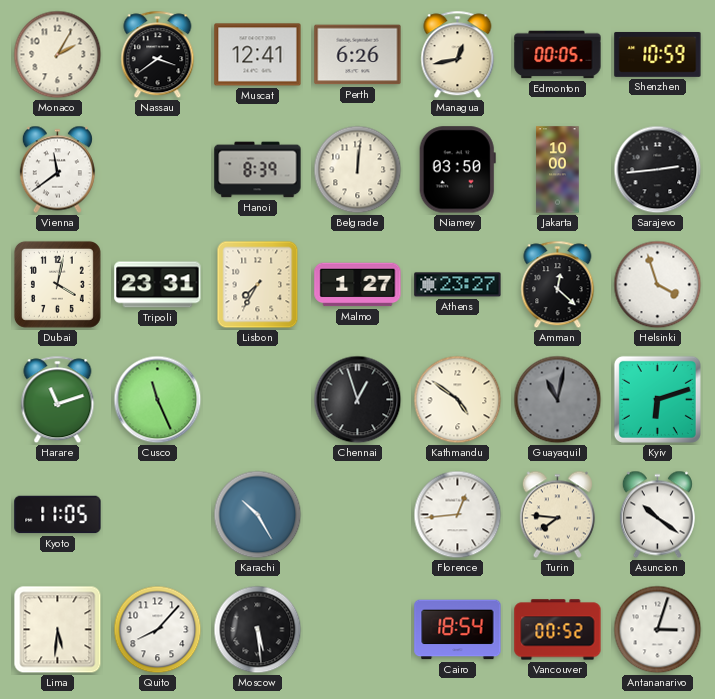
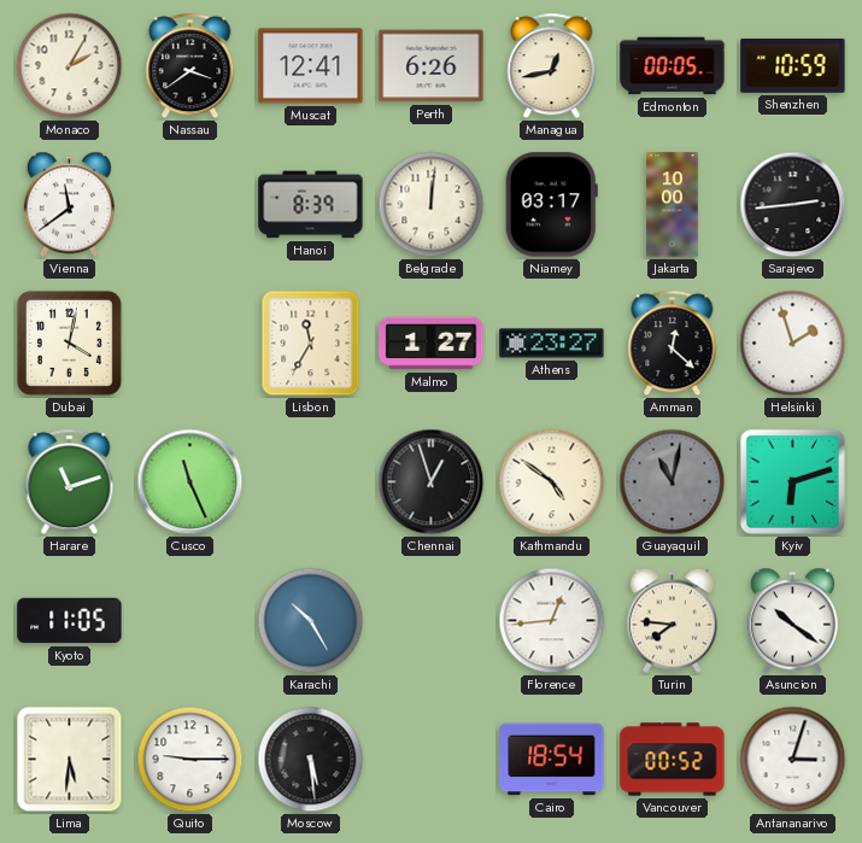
Niamey: 03:50 -> 03:17 (551, 205)
Tripoli: 23:31 -> none (158, 285)
Lisbon: 7:35 -> 11:35 (311, 344)
Helsinki: 3:57 -> 1:57 (793, 344)
Quito: 8:07 -> 9:15 (190, 760)
